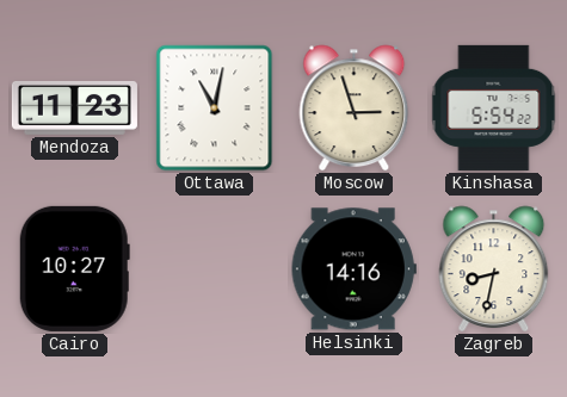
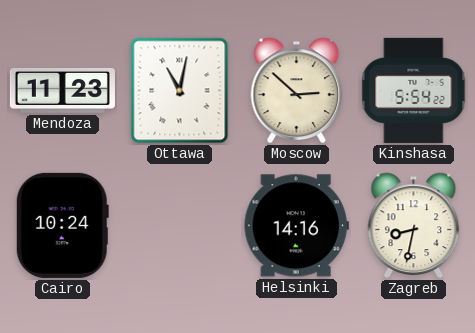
Moscow: 2:57 -> 2:52 (297, 91)
Cairo: 10:27 -> 10:24 (62, 225)
